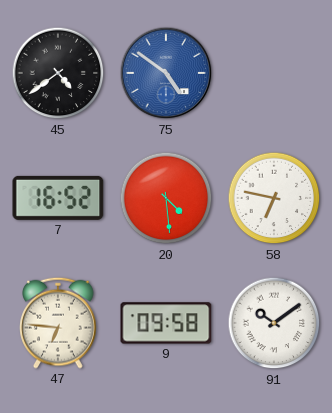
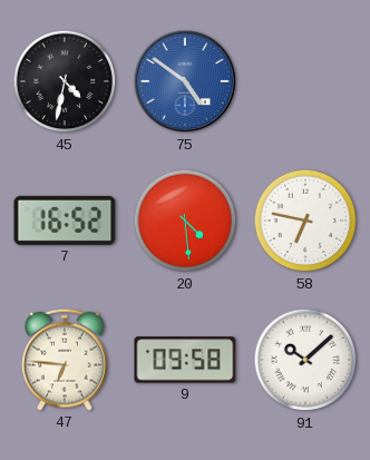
45: 4:39 -> 4:32 (65, 81)
91: 10:09 -> 10:08 (305, 360)
